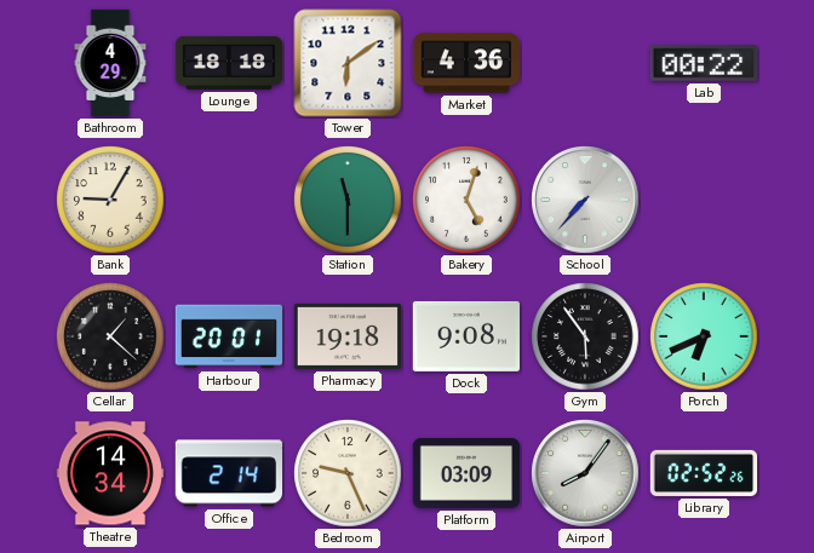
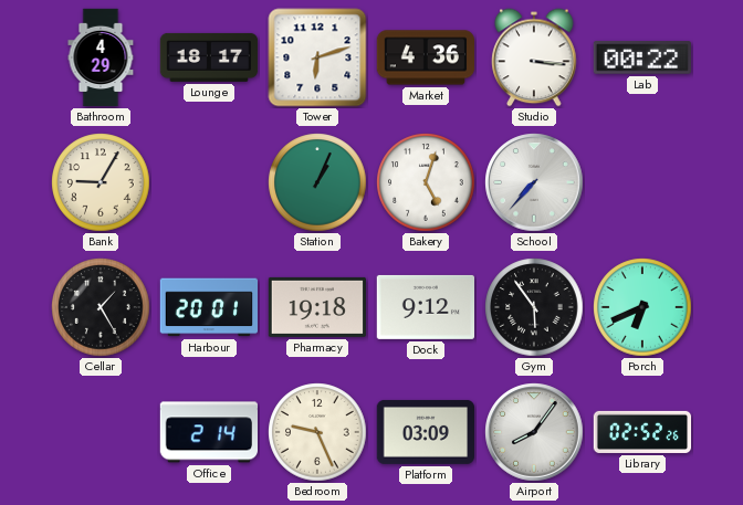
Lounge: 18:18 -> 18:17 (209, 57)
Tower: 6:09 -> 6:12 (317, 57)
Studio: none -> 3:16 (534, 57)
Station: 11:30 -> 1:04 (317, 182)
Cellar: 1:22 -> 1:25 (101, 307)
Dock: 9:08 -> 9:12 (425, 307)
Theatre: 14:34 -> none (110, 473)
